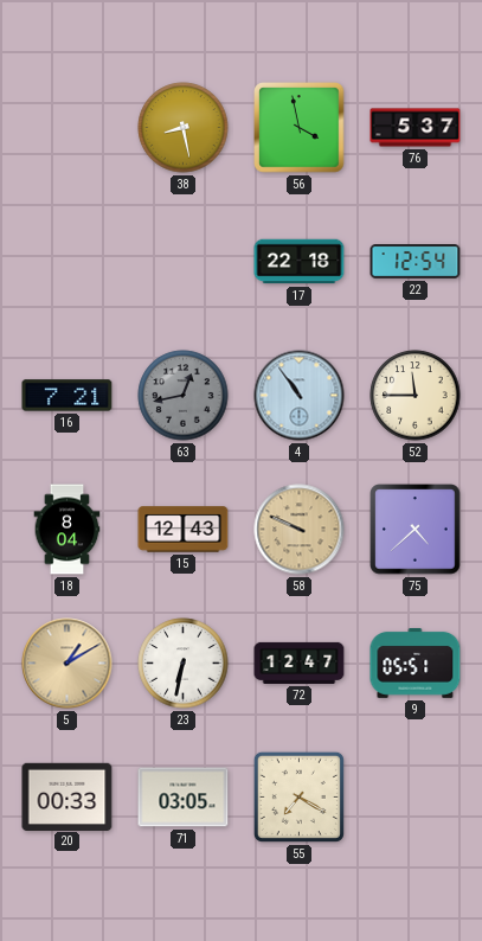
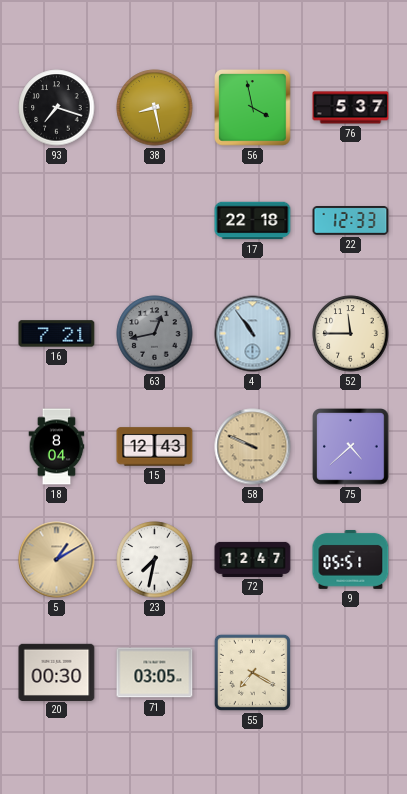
93: none -> 7:18 (57, 108)
22: 12:54 -> 12:33 (351, 221)
23: 6:32 -> 7:32 (155, 560)
20: 00:33 -> 00:30 (57, 672)
